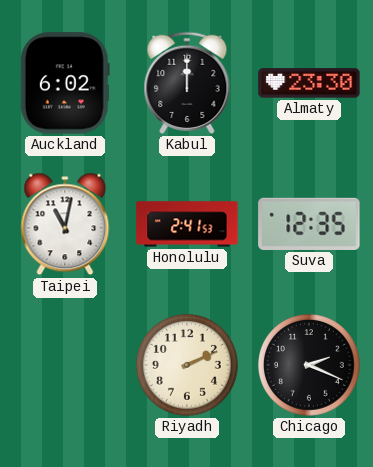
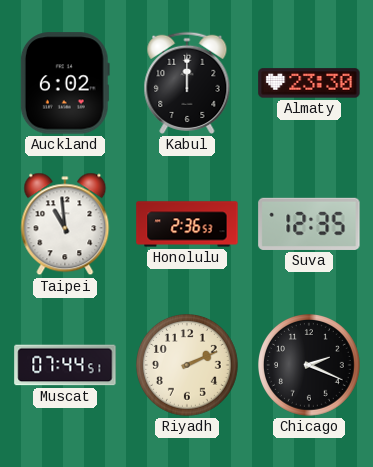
Taipei: 11:02 -> 10:59 (65, 224)
Honolulu: 2:41 -> 2:36 (187, 224)
Muscat: none -> 07:44 (65, 365)
